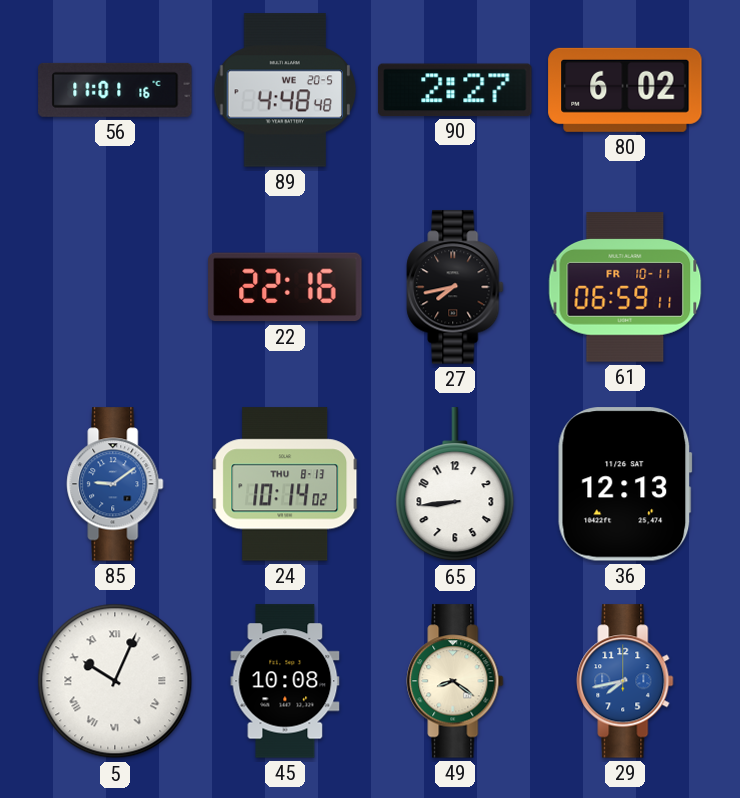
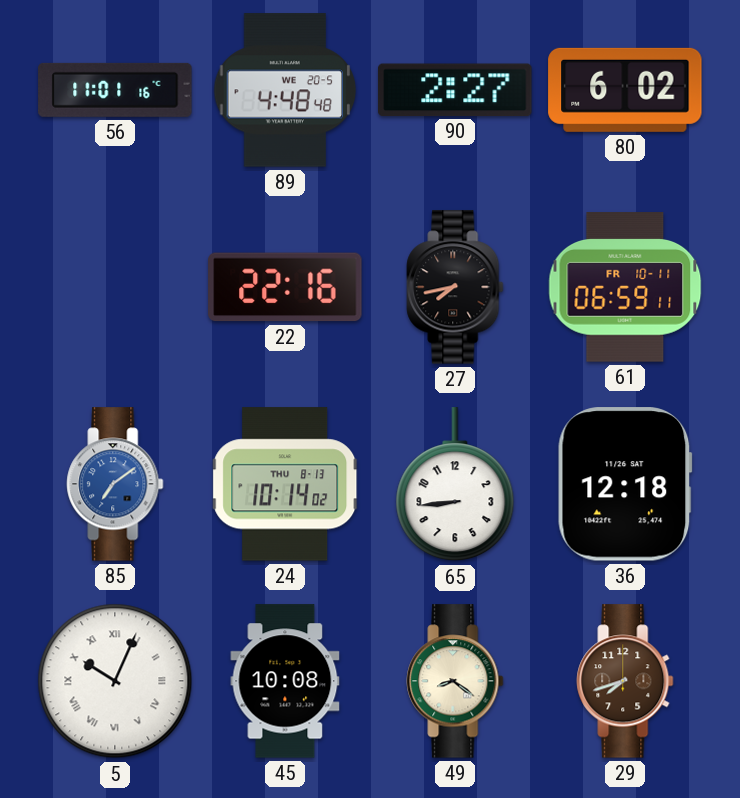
85: 9:09 -> 7:09 (115, 484)
36: 12:13 -> 12:18 (625, 484)
29: 7:43 -> 7:42 (625, 681)
29 dial: blue -> brown (625, 681)
